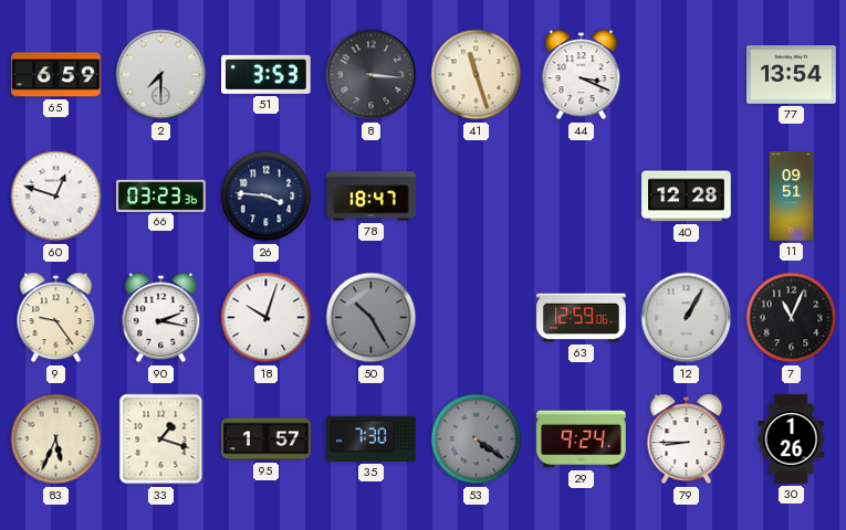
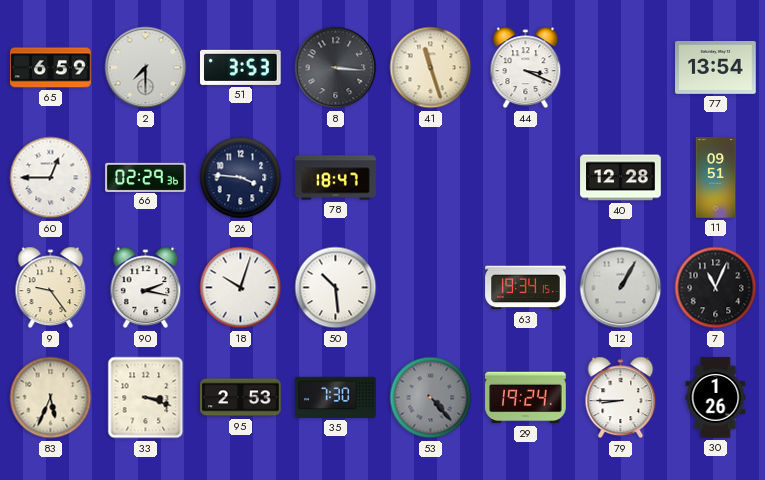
60: 12:48 -> 12:45 (51, 178)
66: 03:23 -> 02:29 (146, 177)
50: 10:25 -> 10:29 (336, 288)
50 dial: grey -> white (336, 288)
63: 12:59 -> 19:34 (526, 288)
33: 1:18 -> 3:18 (146, 398)
95: 1:57 -> 2:53 (241, 398)
53: 4:21 -> 4:23 (431, 398)
29: 9:24 -> 19:24 (526, 398)
